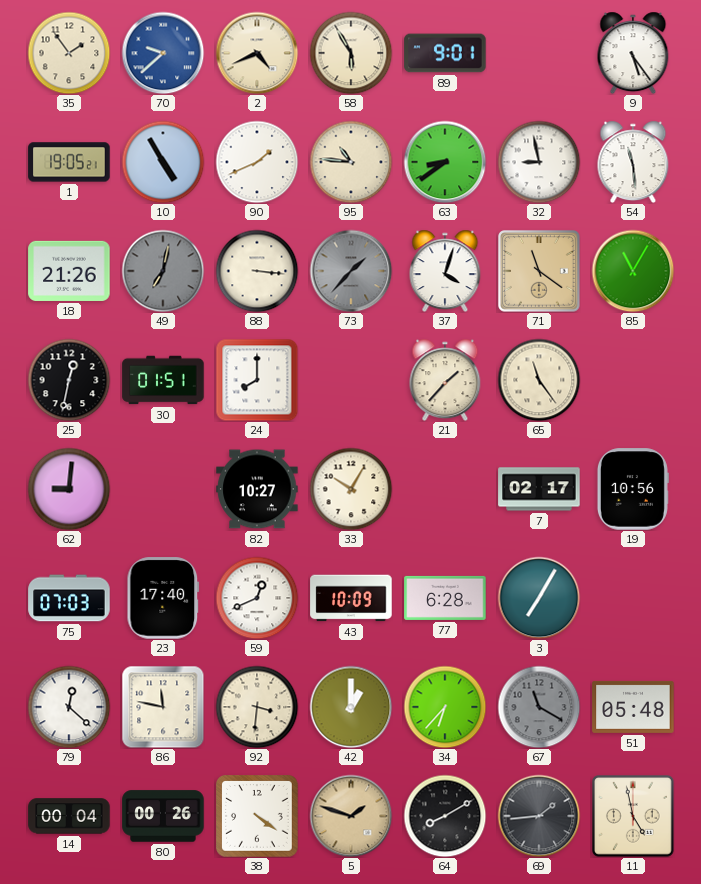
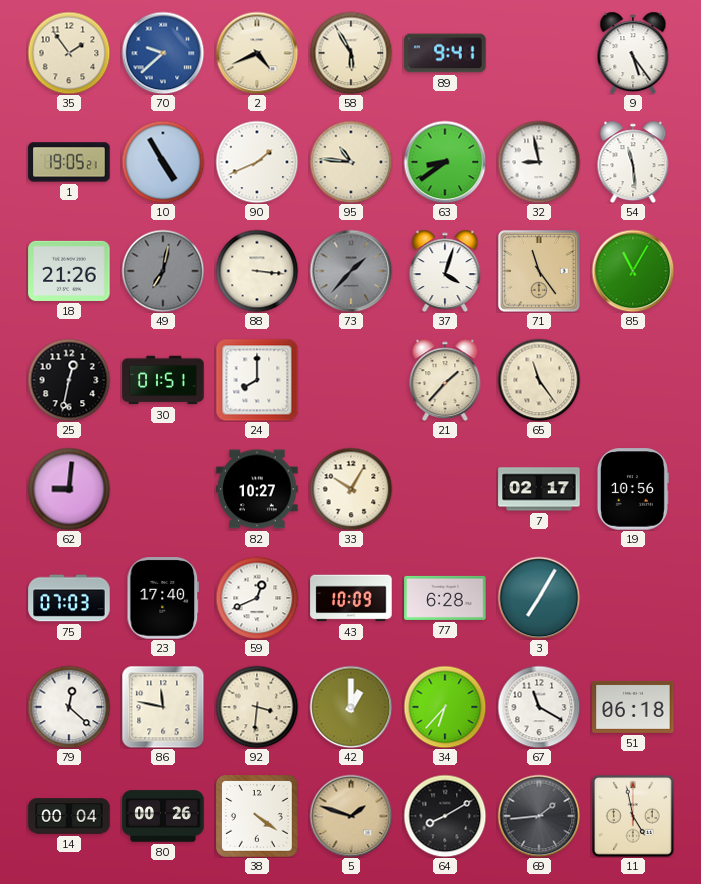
89: 9:01 -> 9:41 (445, 53)
71: 11:21 -> 11:24 (540, 272)
67 dial: grey -> white (539, 707)
51: 05:48 -> 06:18 (633, 707)
